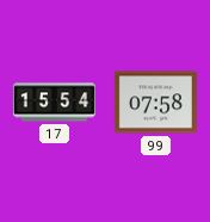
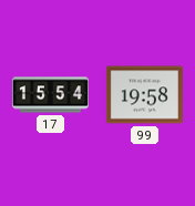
99: 07:58 -> 19:58 (144, 95)
